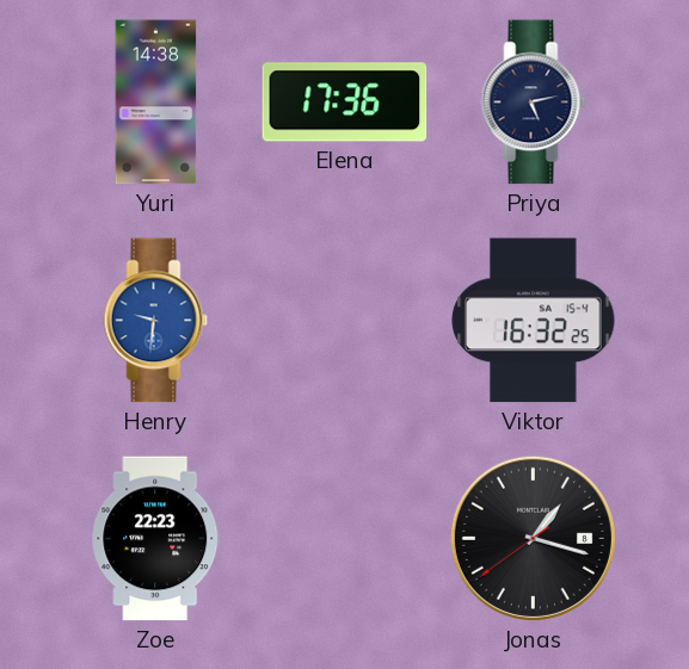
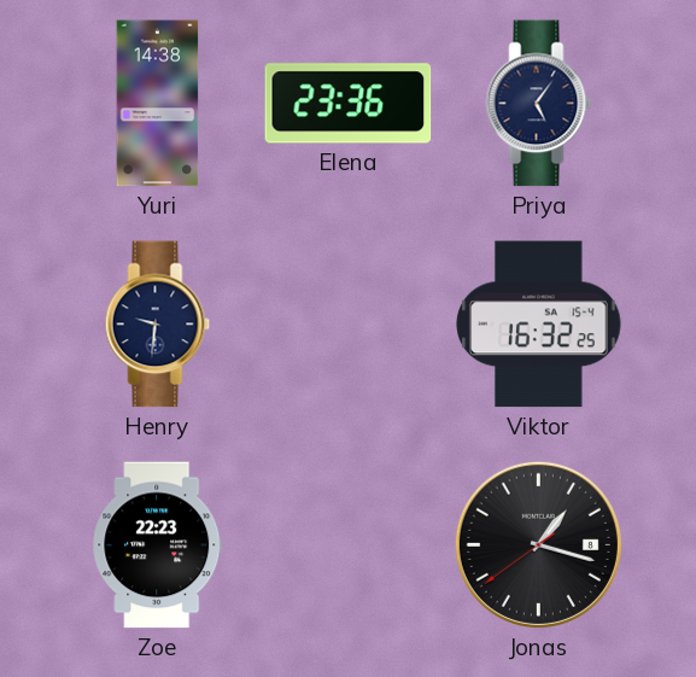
Elena: 17:36 -> 23:36 (349, 104)
Priya: 5:13 -> 5:06 (539, 104)
Henry dial: blue -> navy (158, 325)
